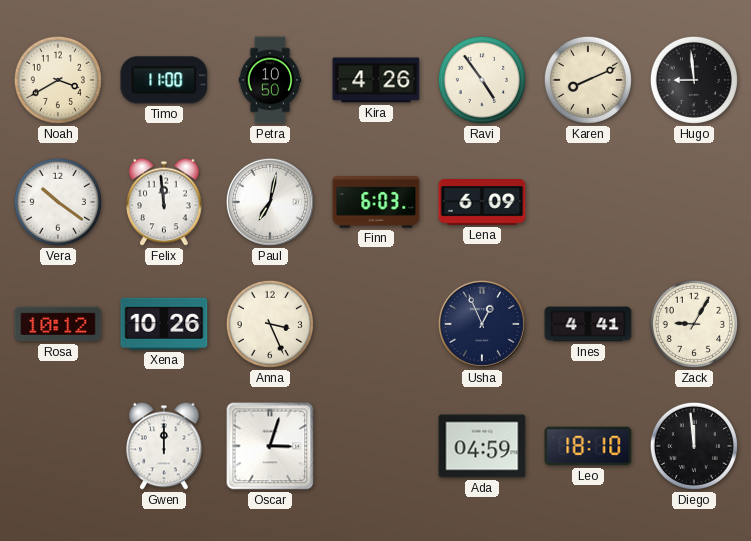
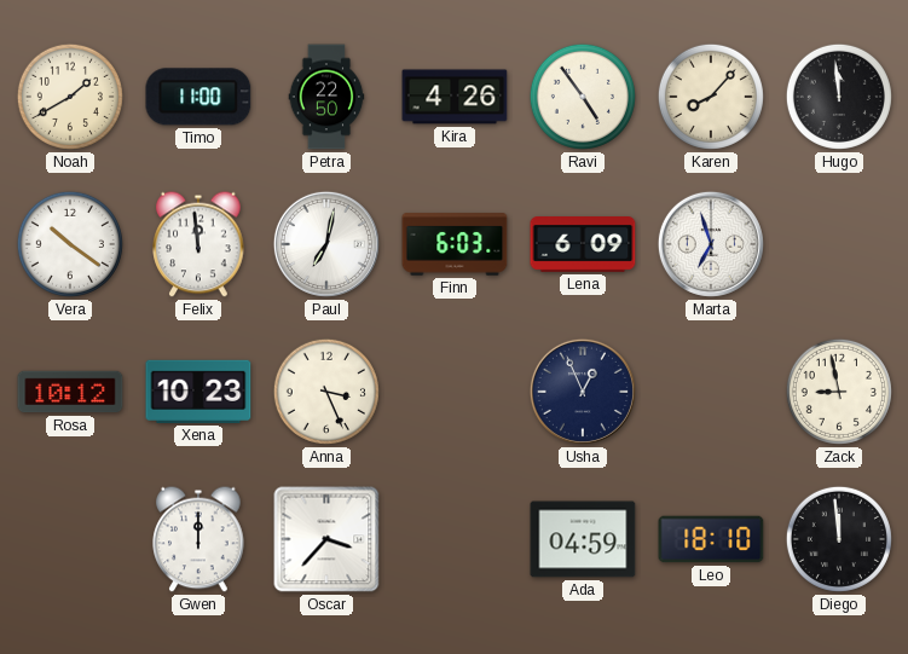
Noah: 3:40 -> 1:40 (70, 97)
Petra: 10:50 -> 22:50 (326, 97)
Karen: 8:11 -> 8:07 (711, 97)
Hugo: 8:59 -> 11:59 (839, 97)
Marta: none -> 6:57 (711, 244)
Xena: 10:26 -> 10:23 (198, 392)
Ines: 4:41 -> none (588, 324)
Zack: 9:05 -> 8:58 (839, 392)
Oscar: 3:03 -> 3:37 (326, 539)
